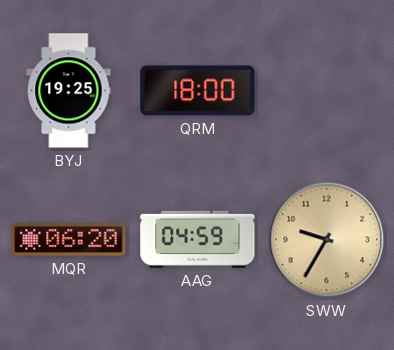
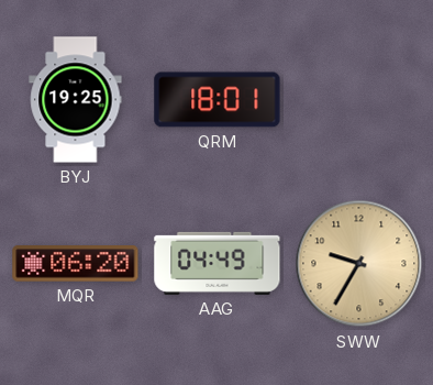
QRM: 18:00 -> 18:01 (218, 100)
AAG: 04:59 -> 04:49 (218, 263)
